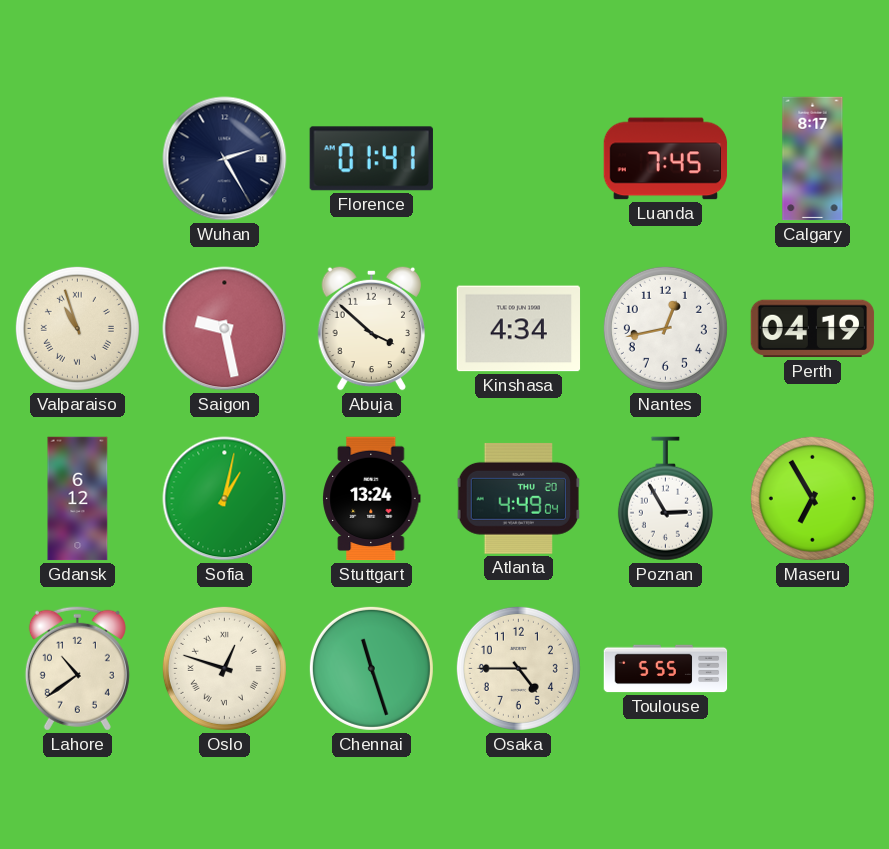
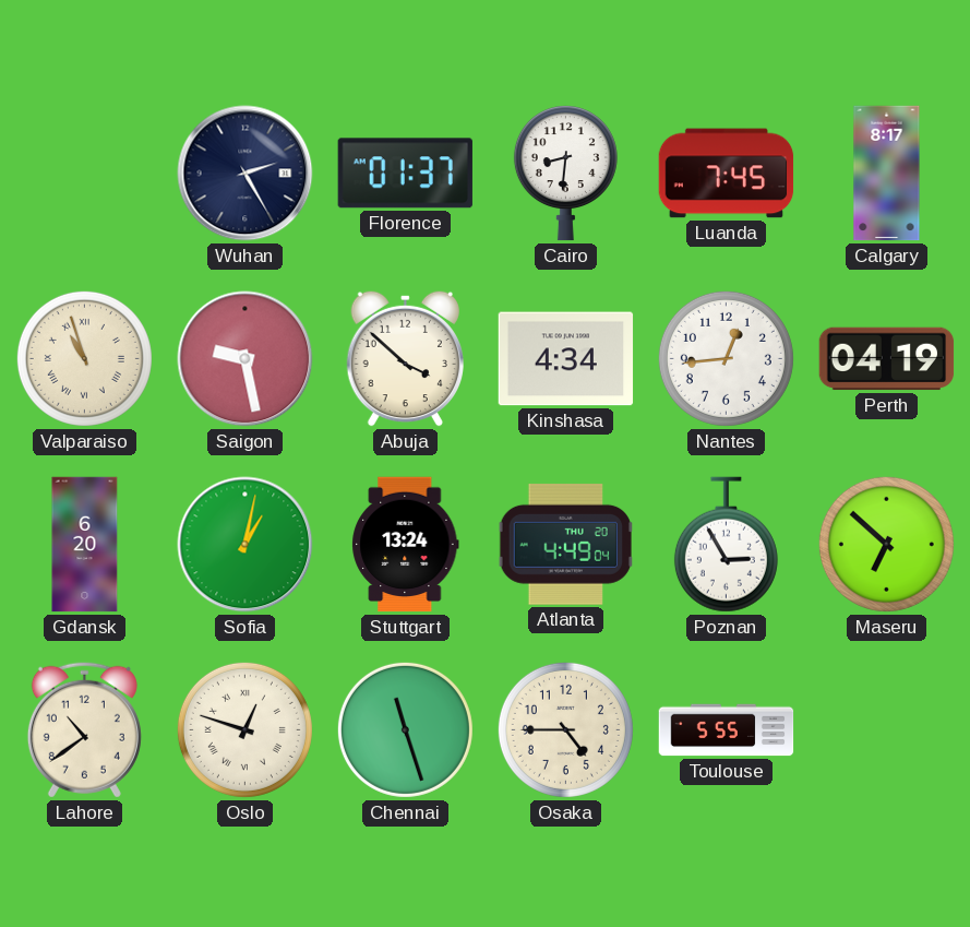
Florence: 01:41 -> 01:37 (405, 174)
Cairo: none -> 8:31 (565, 174)
Nantes: 12:43 -> 12:44 (726, 358)
Gdansk: 6:12 -> 6:20 (85, 545)
Maseru: 6:55 -> 6:52 (886, 544)
